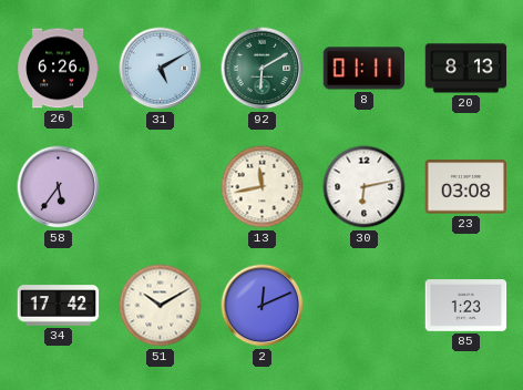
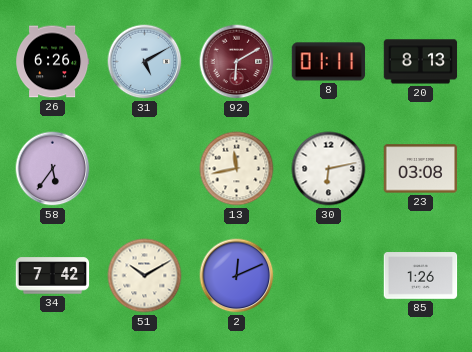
92 dial: green -> burgundy (237, 62)
34: 17:42 -> 7:42 (53, 276)
85: 1:23 -> 1:26 (421, 276)
